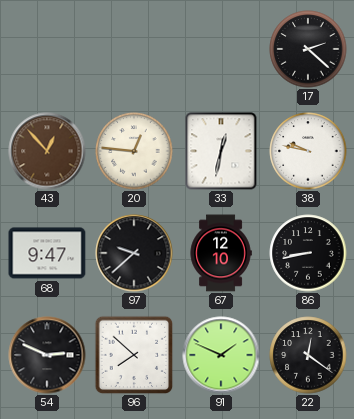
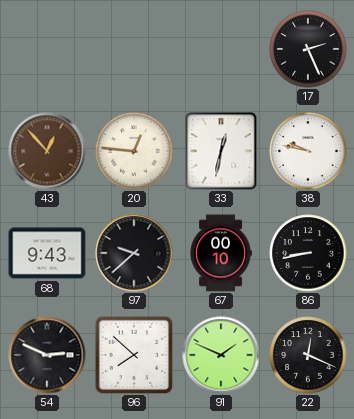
17: 2:22 -> 2:26 (308, 49)
68: 9:47 -> 9:43 (47, 253)
67: 12:10 -> 00:10 (221, 253)
22: 12:21 -> 12:19 (308, 355)
